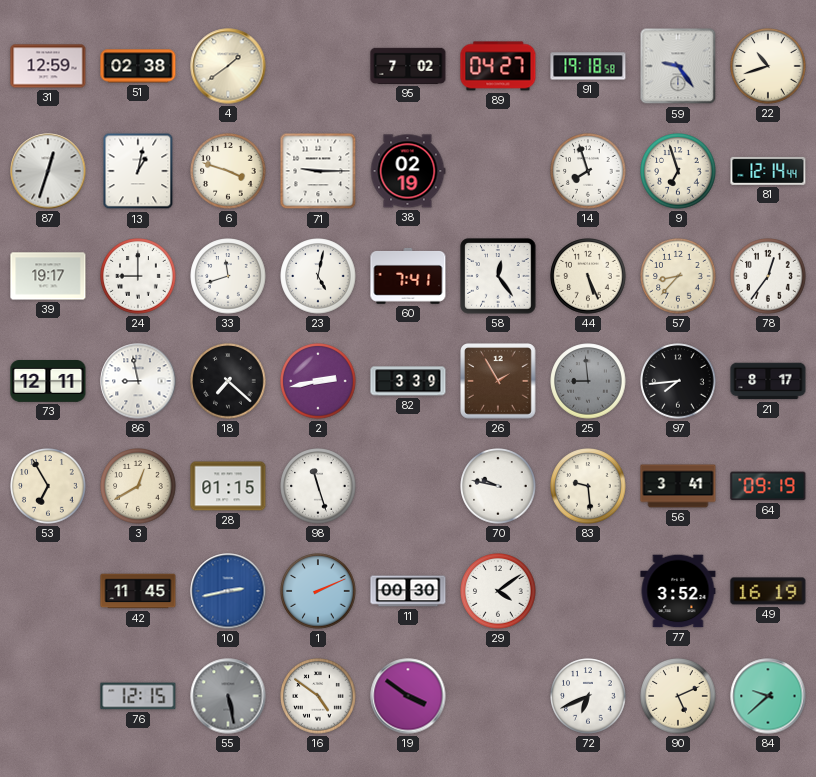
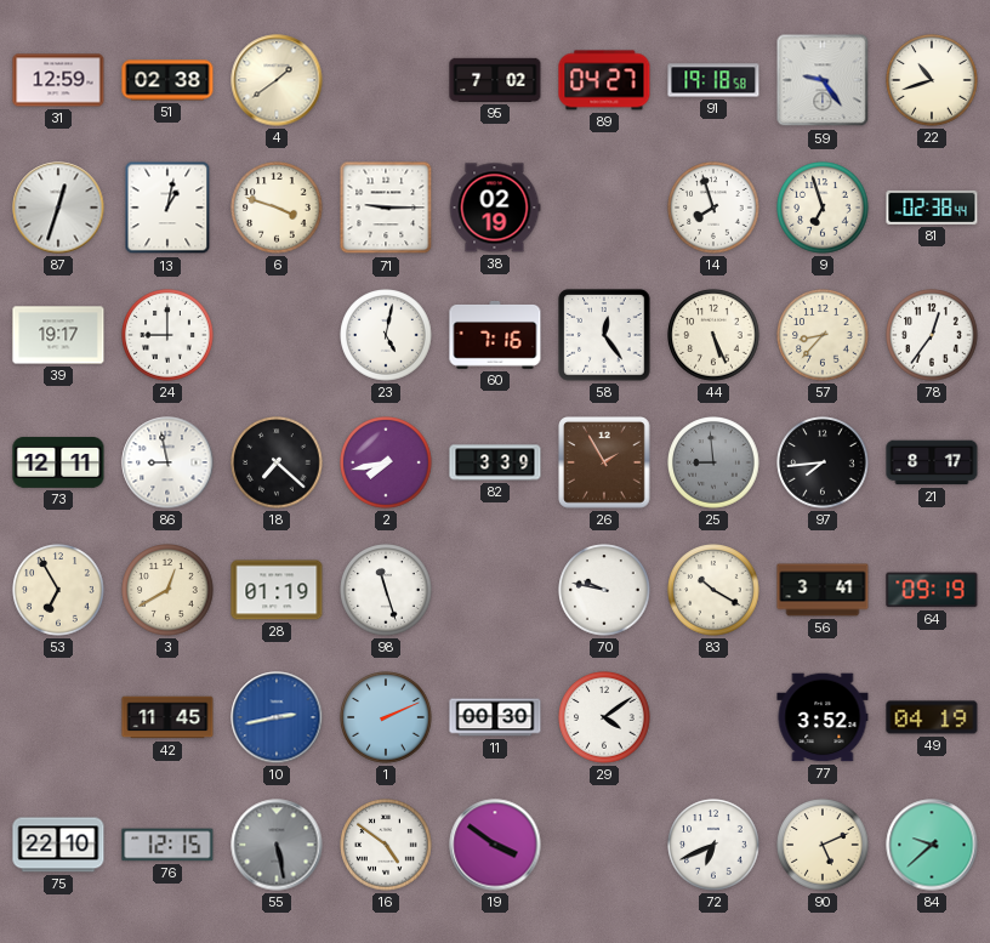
81: 12:14 -> 02:38 (932, 208)
33: 11:42 -> none (228, 276)
60: 7:41 -> 7:16 (495, 335)
2: 2:43 -> 7:43 (386, 462)
28: 01:15 -> 01:19 (277, 590)
83: 9:29 -> 10:20 (713, 590)
49: 16:19 -> 04:19 (932, 717)
75: none -> 22:10 (58, 845)
